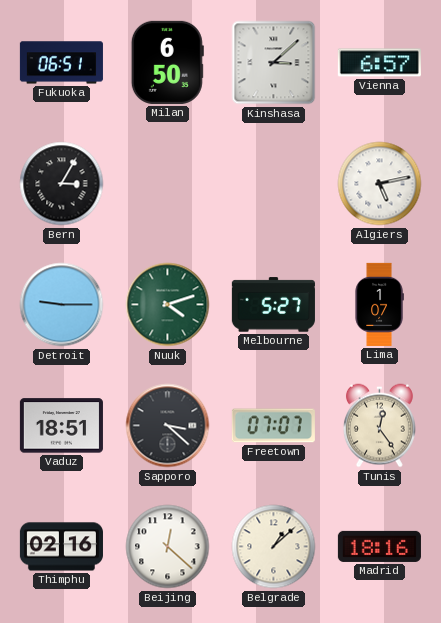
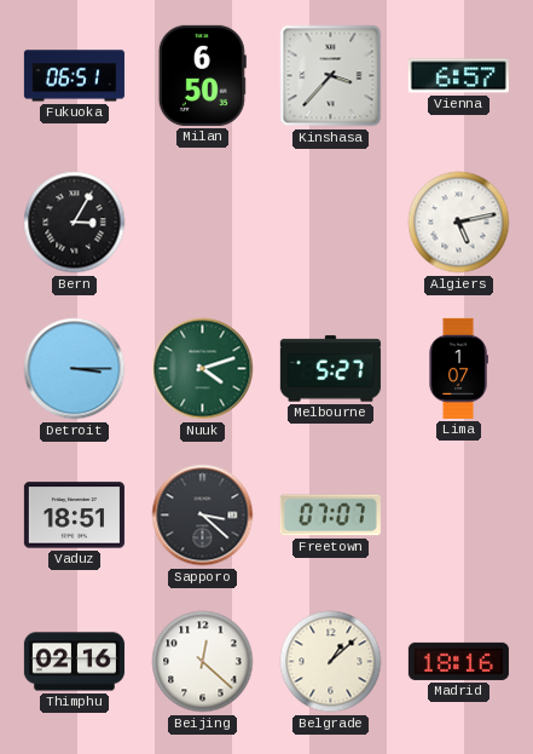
Kinshasa: 3:08 -> 3:37 (331, 76)
Detroit: 9:15 -> 3:15 (75, 369)
Tunis: 12:24 -> none (379, 426)
